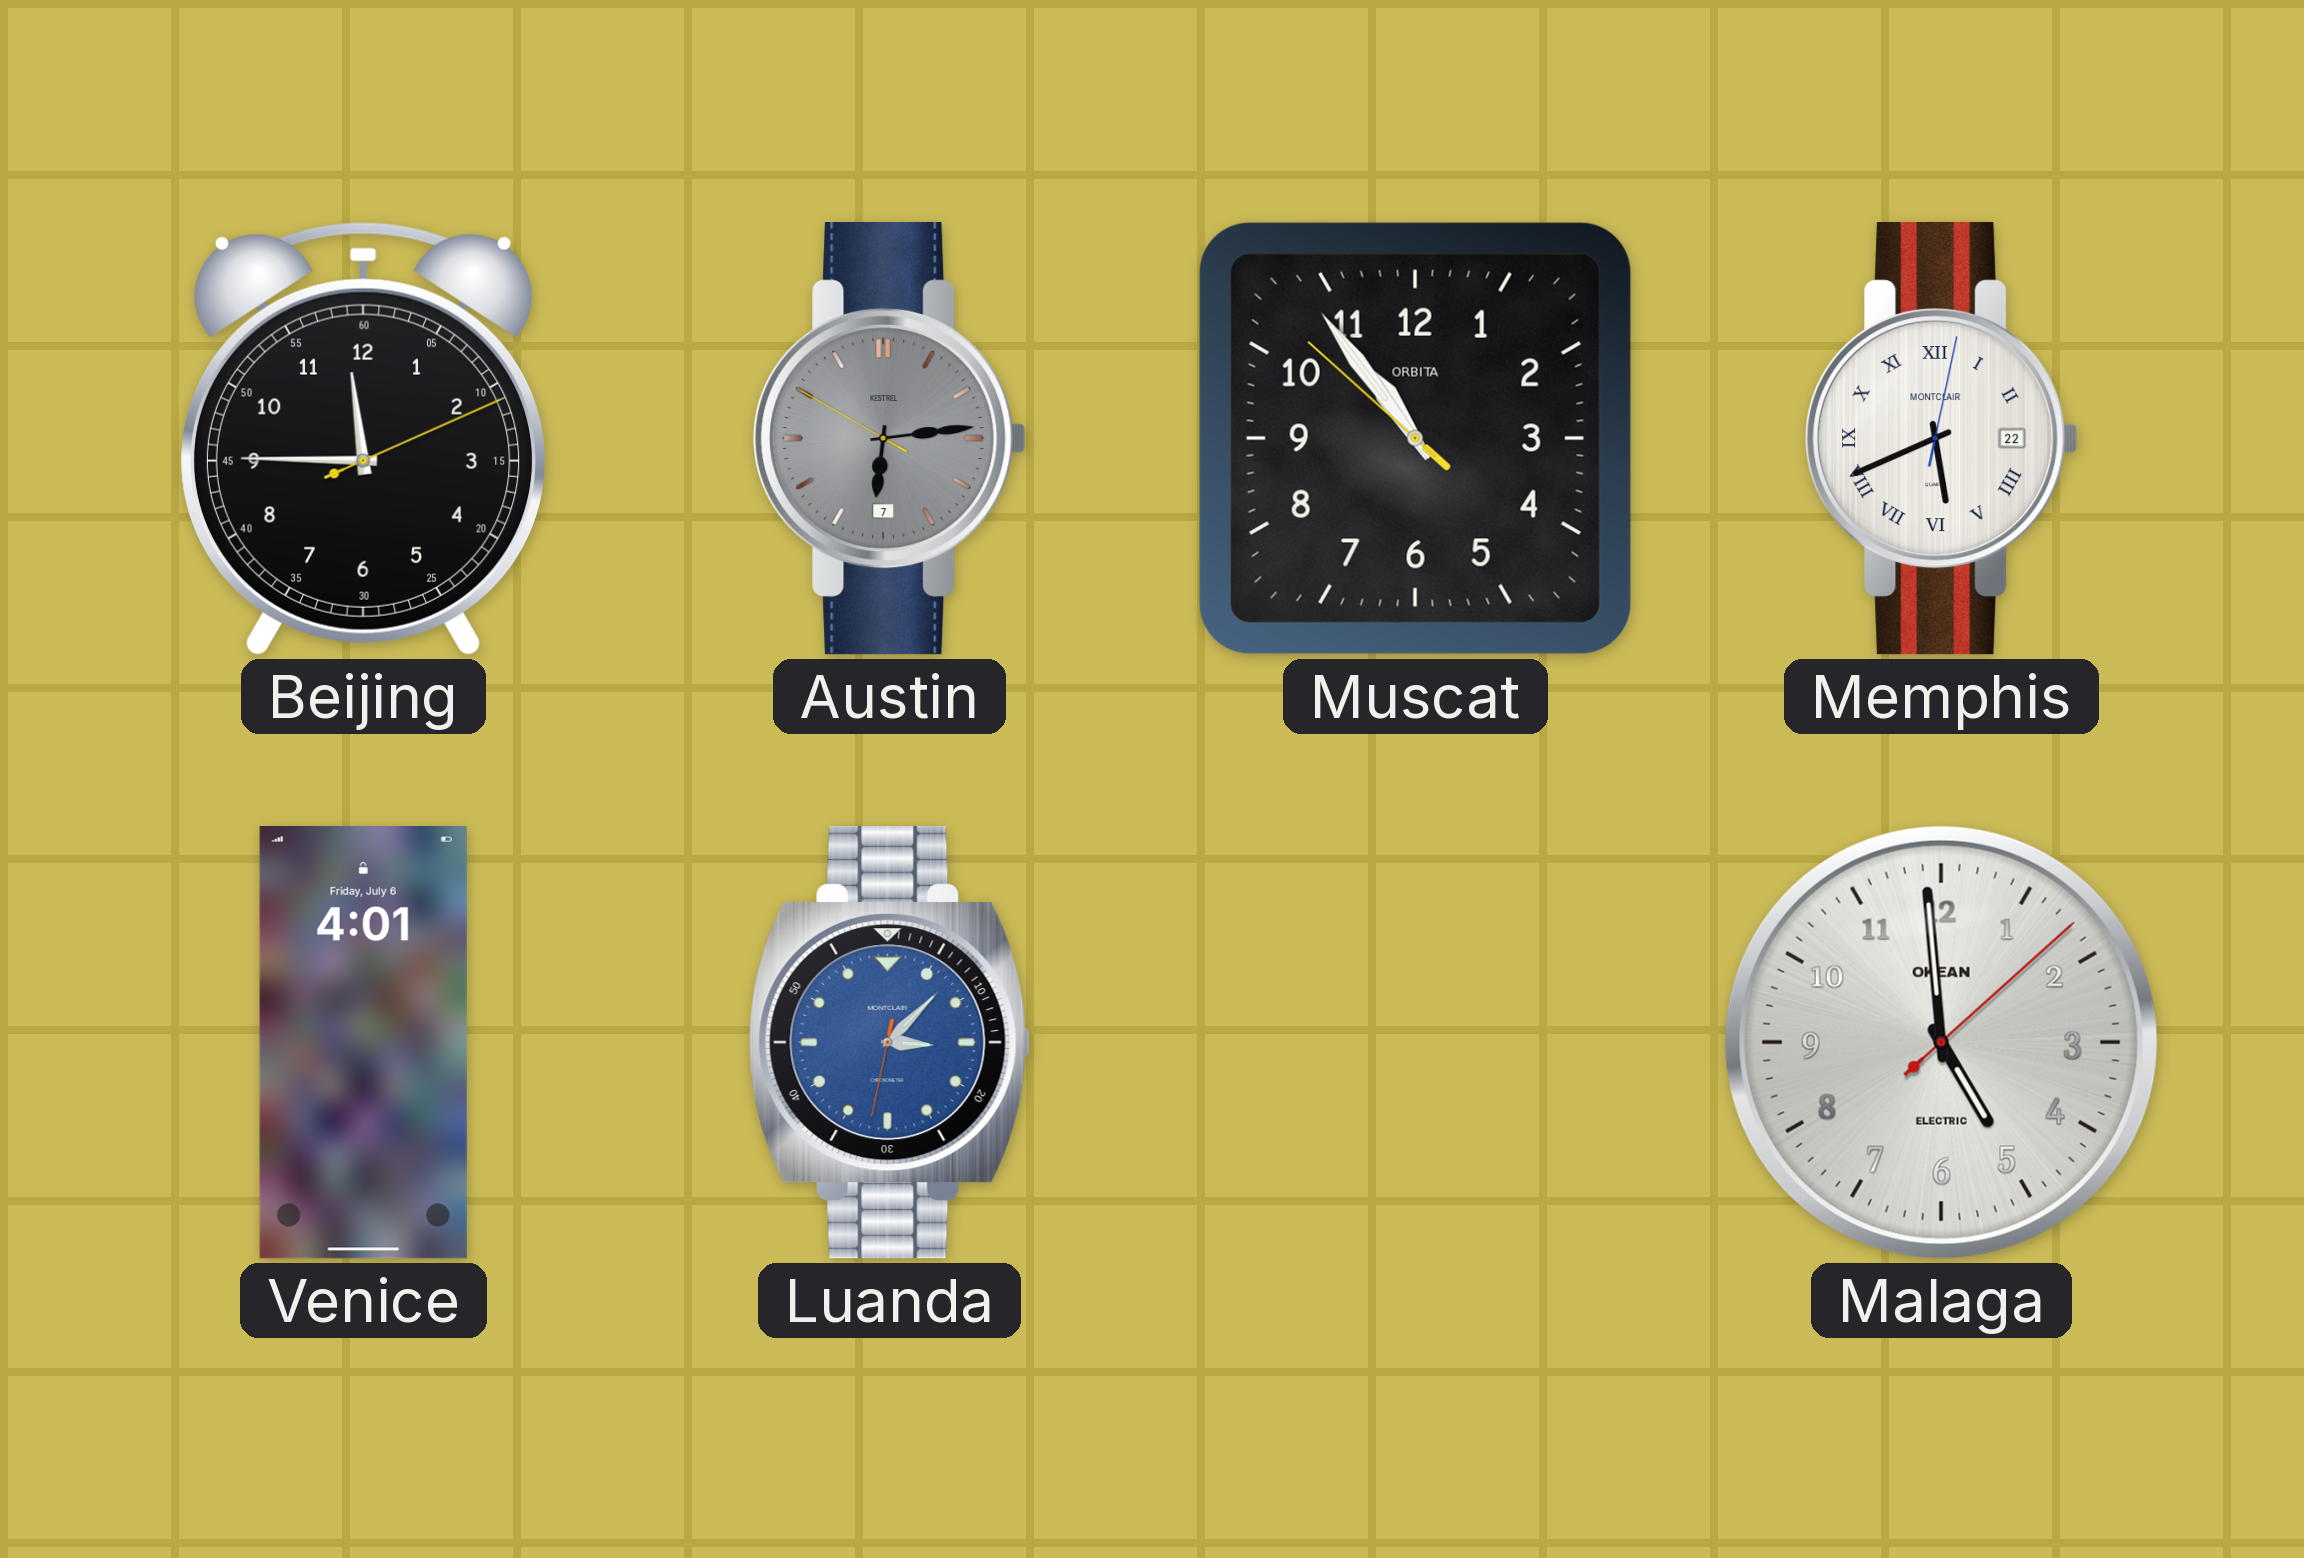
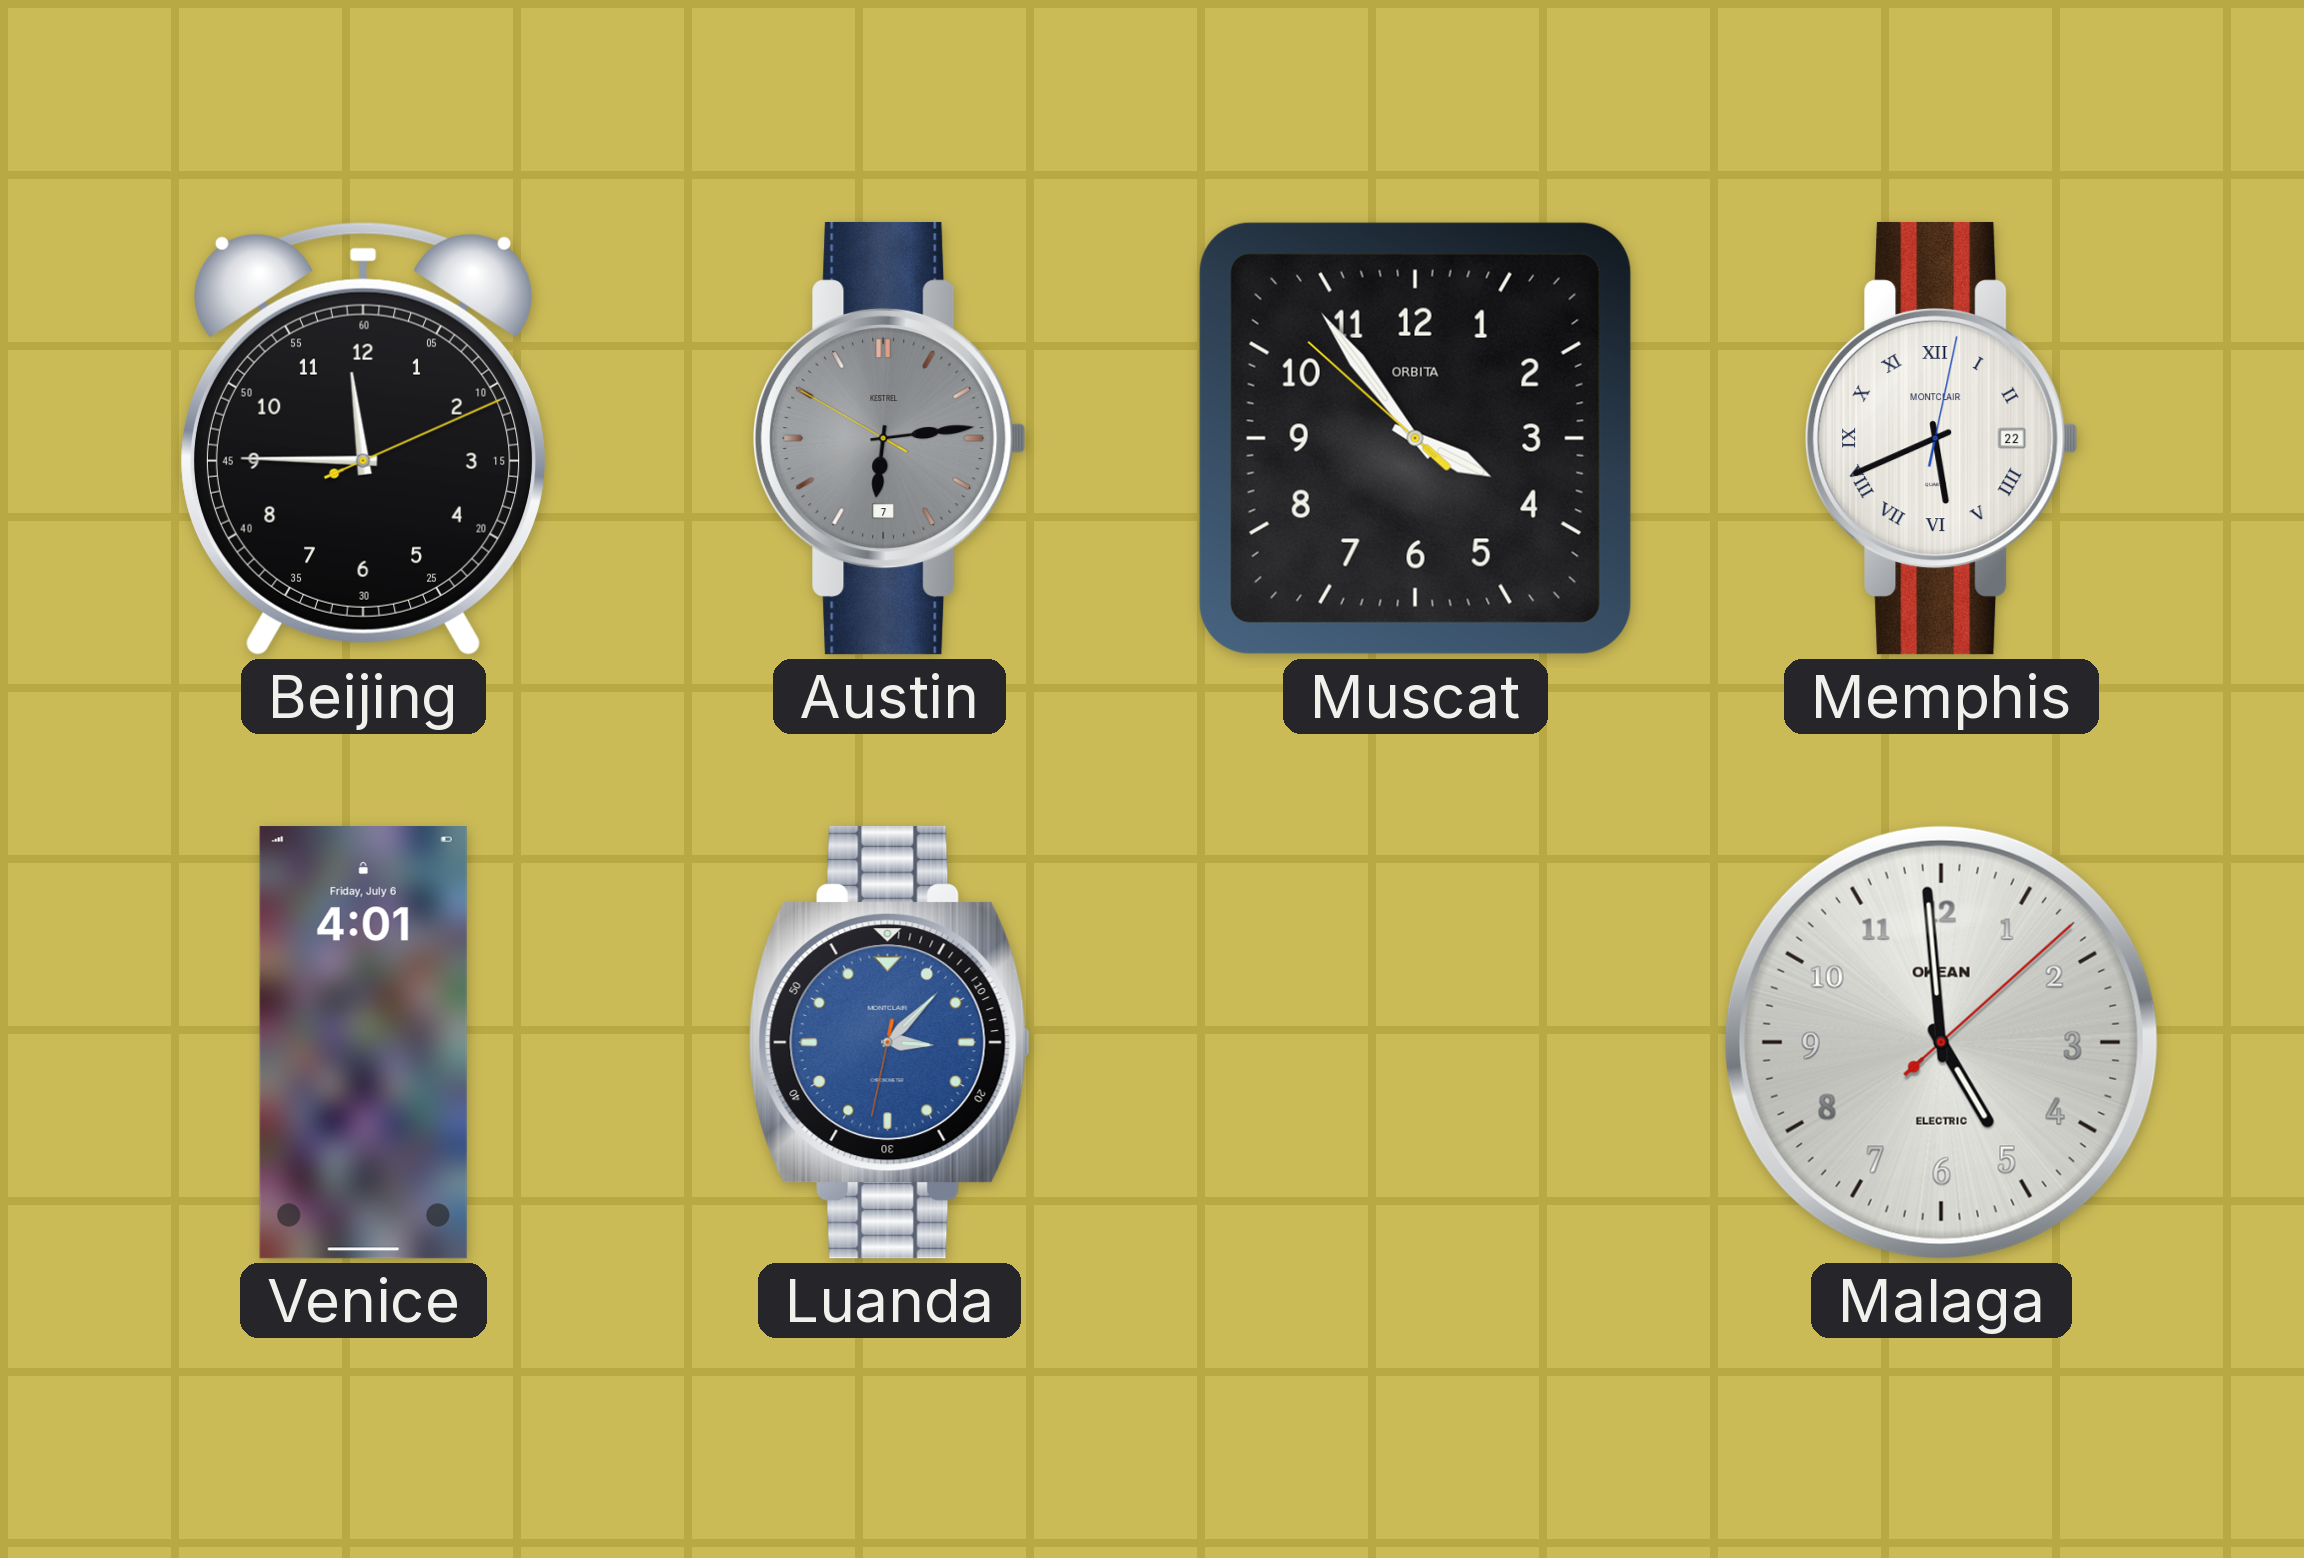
Muscat: 10:53 -> 3:53 (1415, 438)
